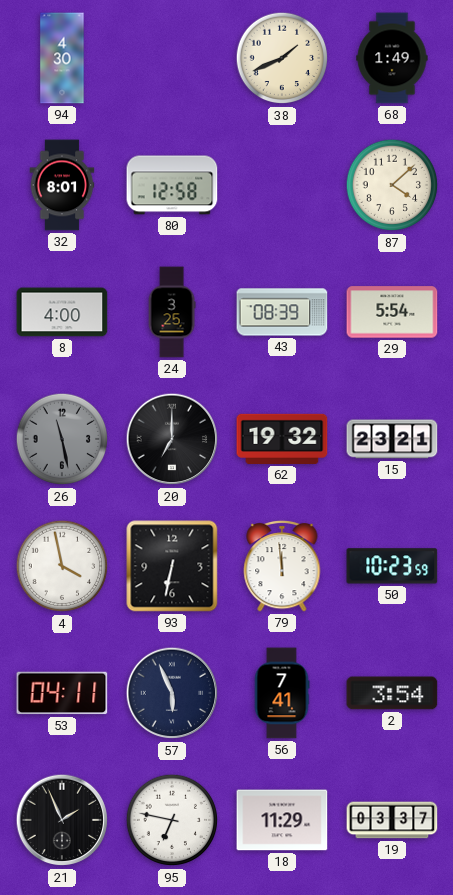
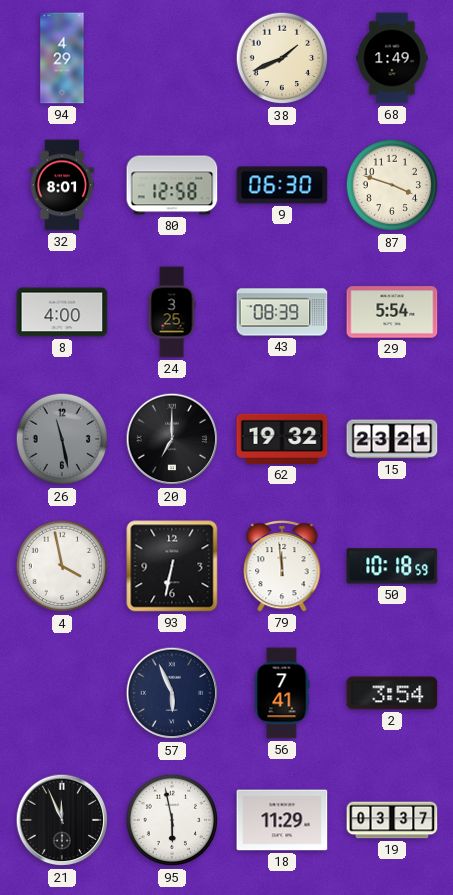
94: 4:30 -> 4:29 (62, 58)
9: none -> 06:30 (282, 185)
87: 4:08 -> 3:48 (392, 185)
50: 10:23 -> 10:18 (392, 566)
53: 04:11 -> none (62, 693)
21: 1:56 -> 11:56 (62, 820)
95: 6:47 -> 5:58 (172, 820)
